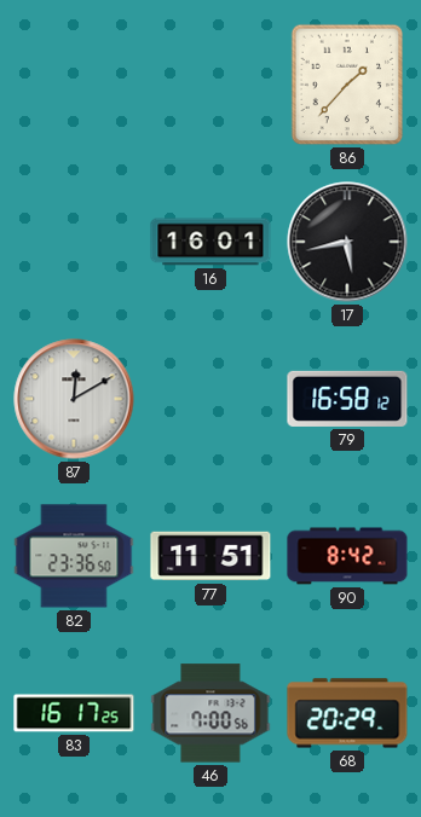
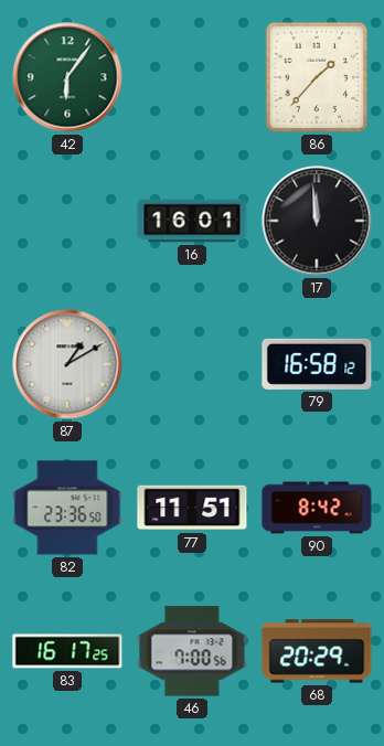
42: none -> 6:06 (67, 77)
17: 5:43 -> 11:59 (317, 221)
87: 12:10 -> 1:10 (67, 364)
